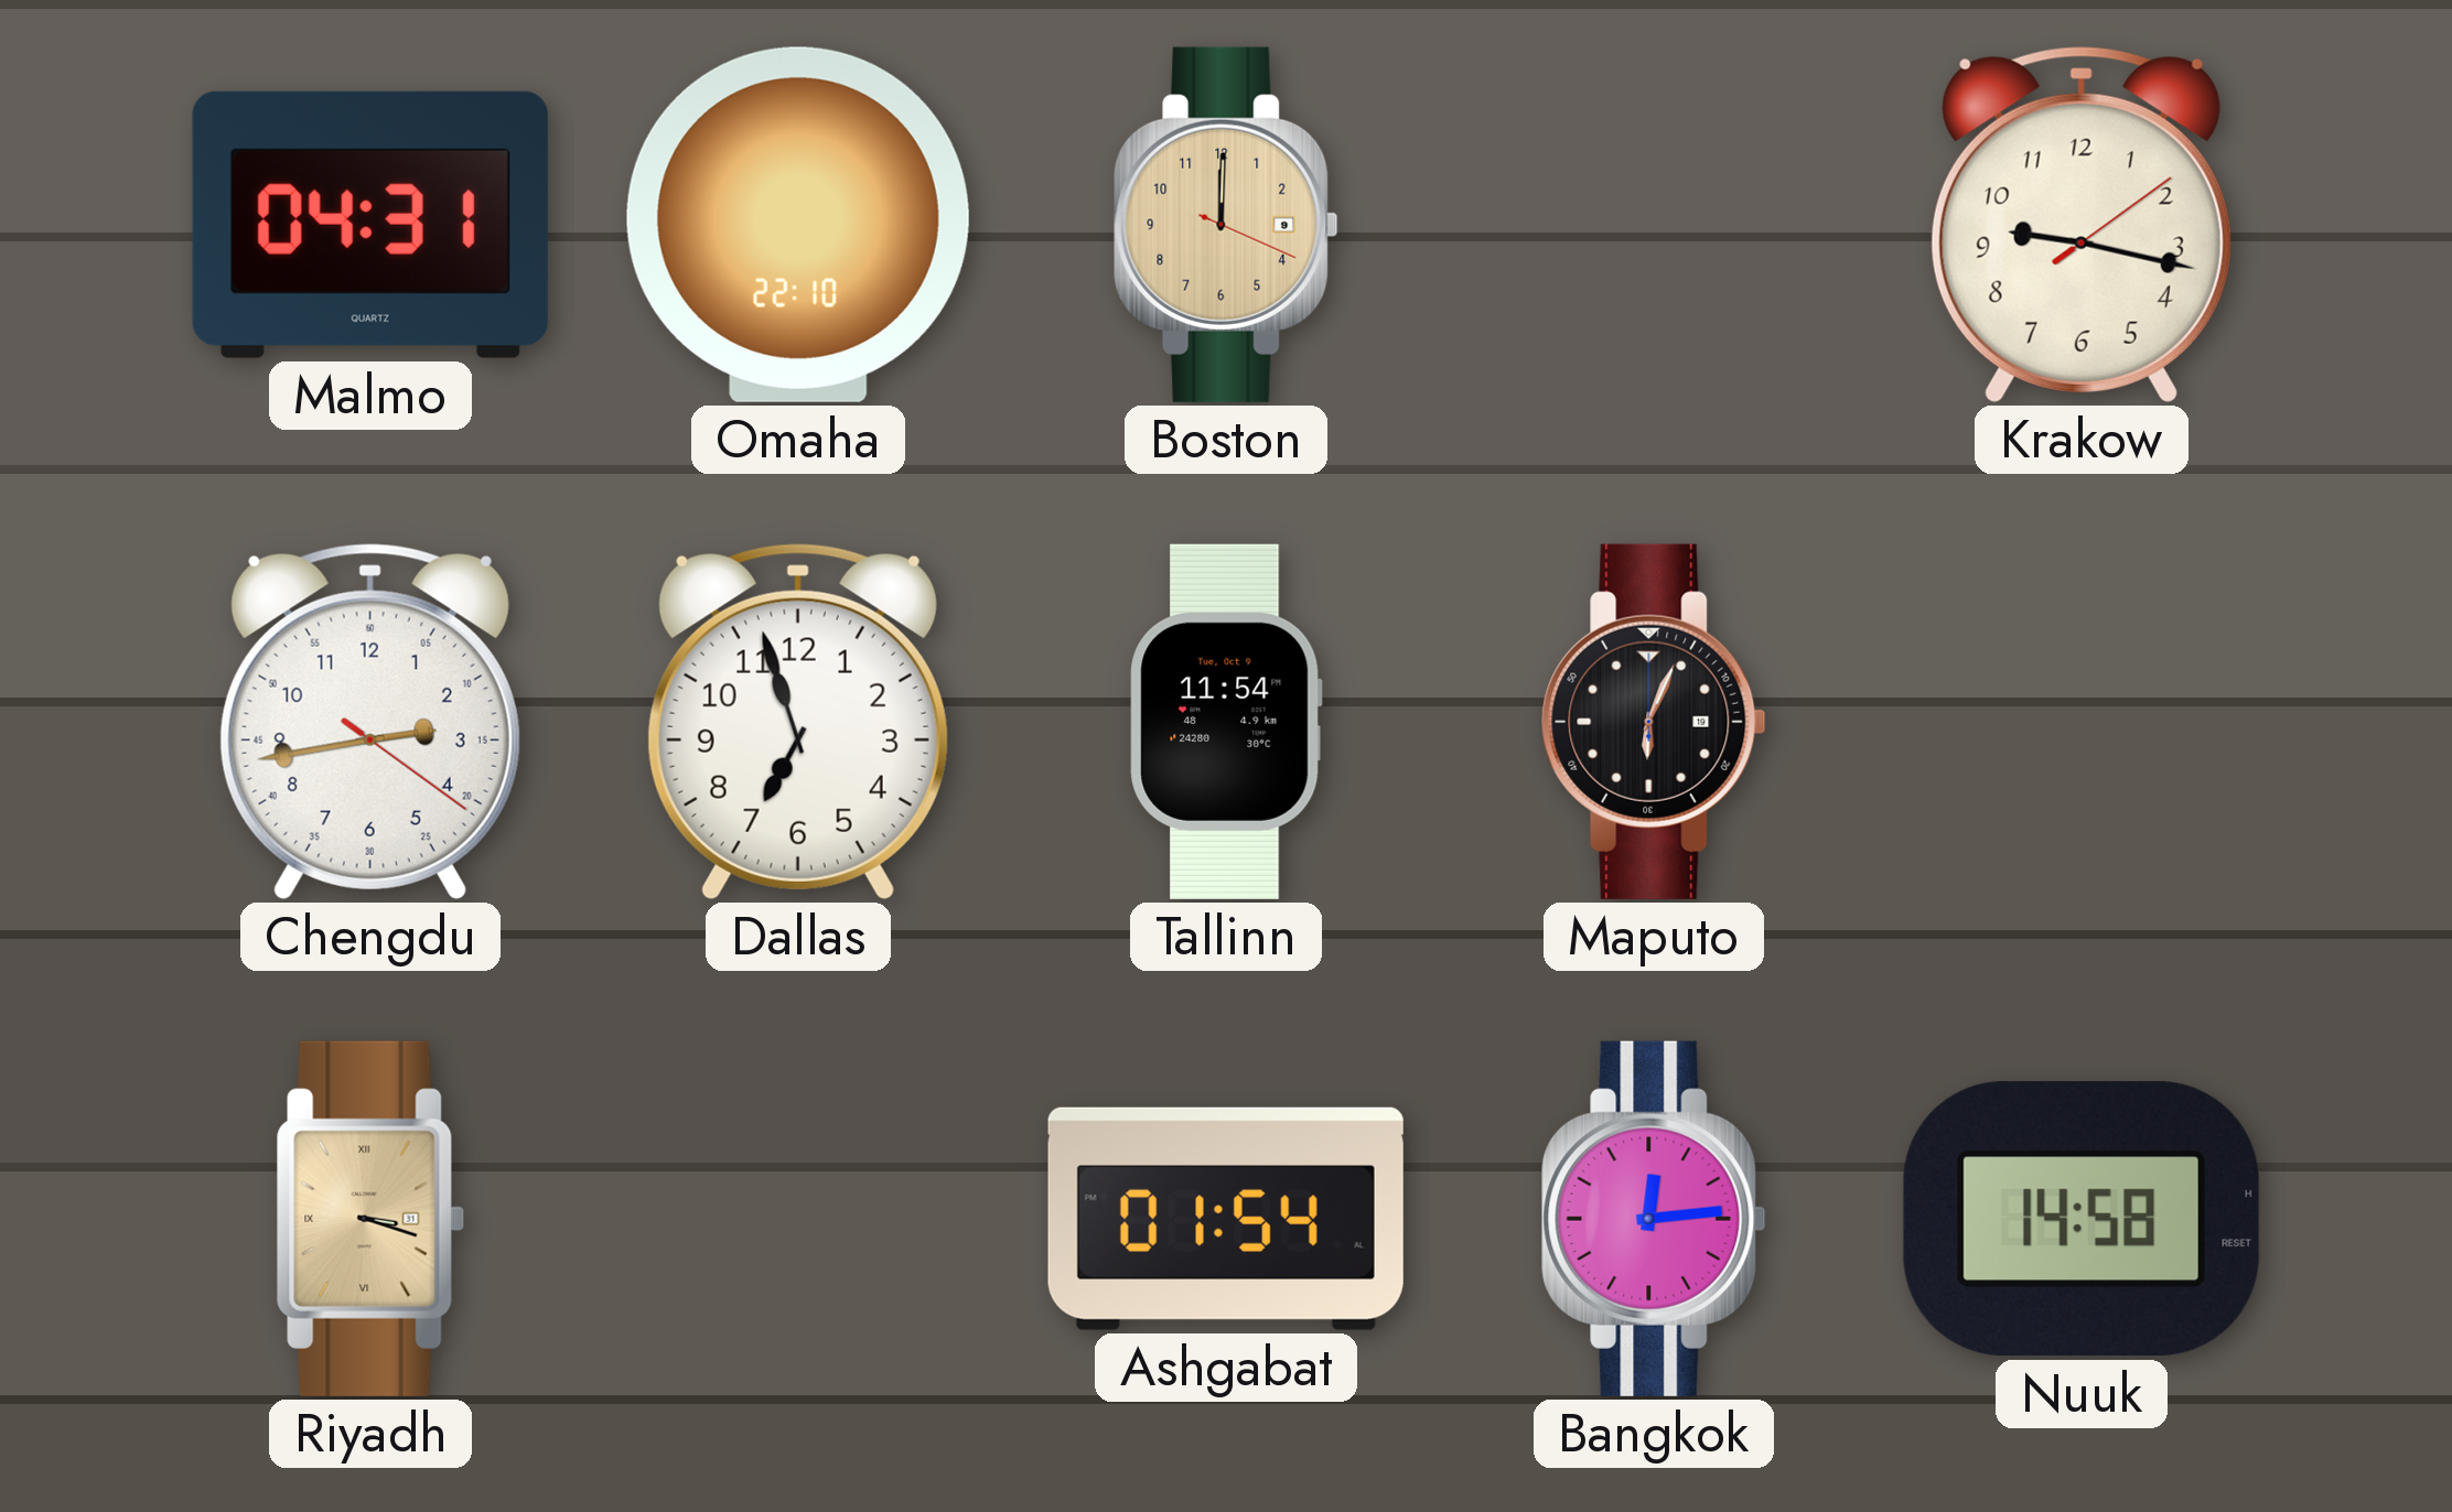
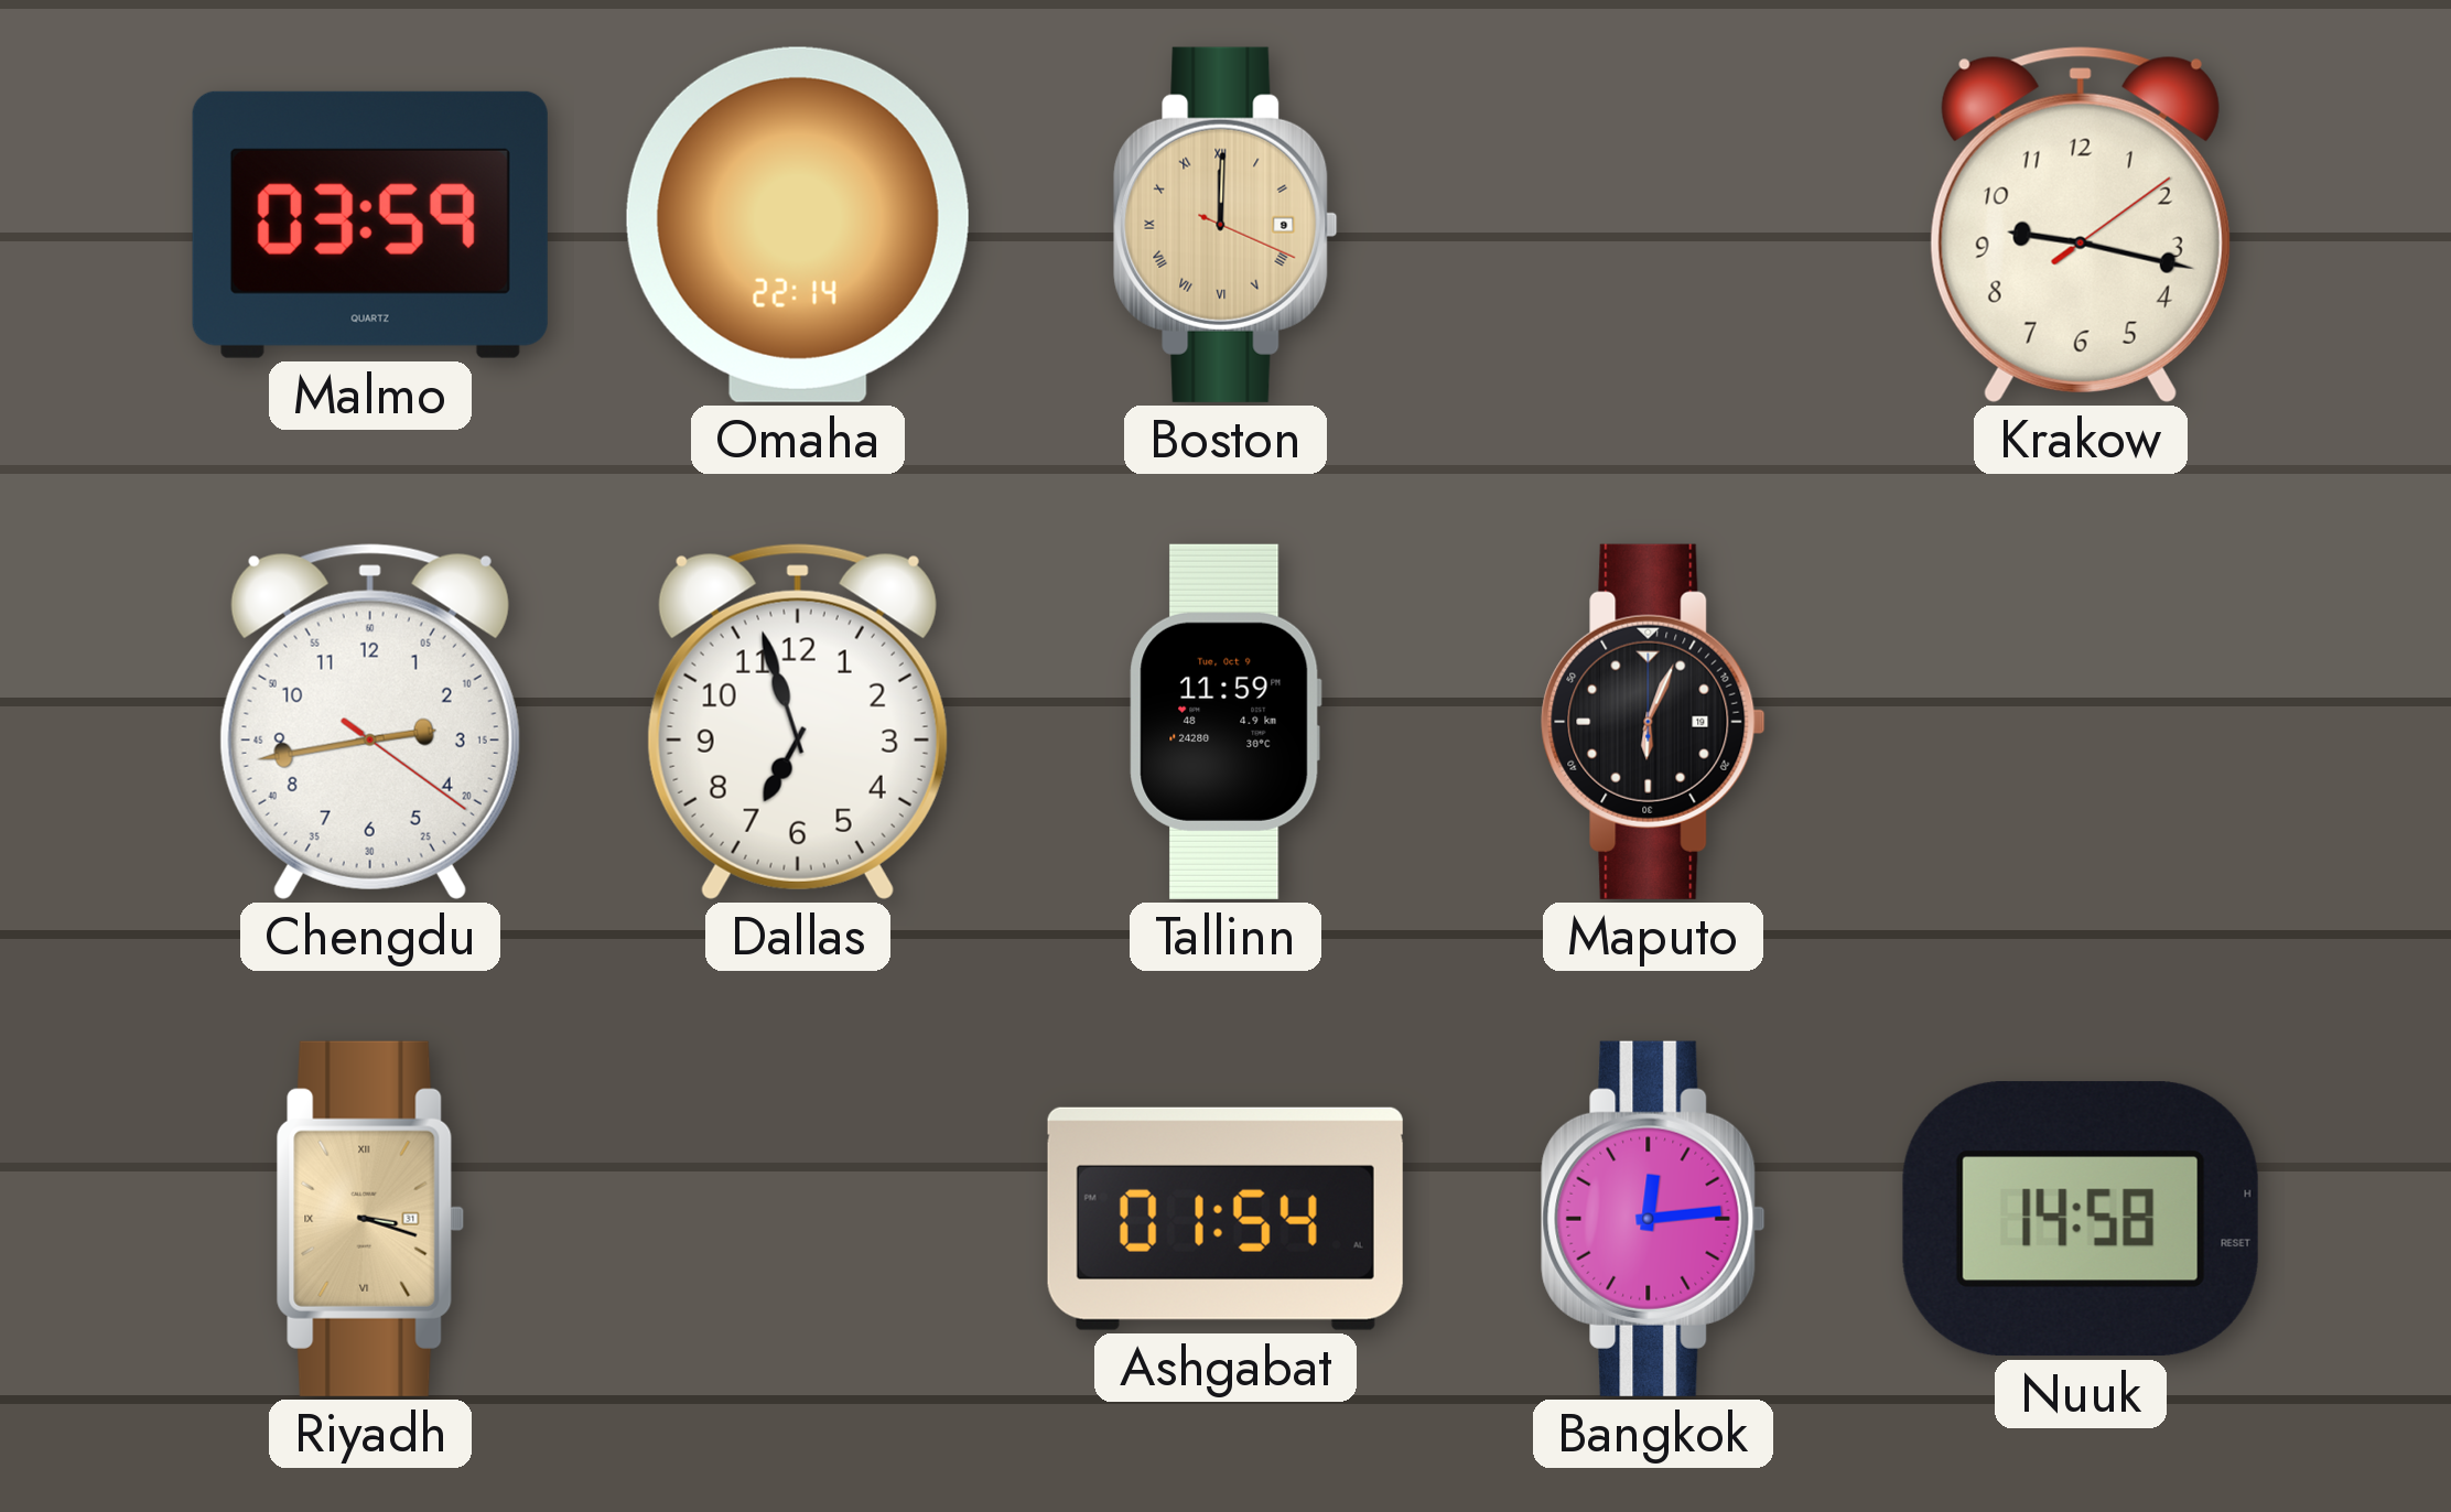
Malmo: 04:31 -> 03:59 (370, 225)
Omaha: 22:10 -> 22:14 (798, 225)
Boston numerals: Arabic -> Roman (1225, 225)
Tallinn: 11:54 -> 11:59 (1225, 722)
